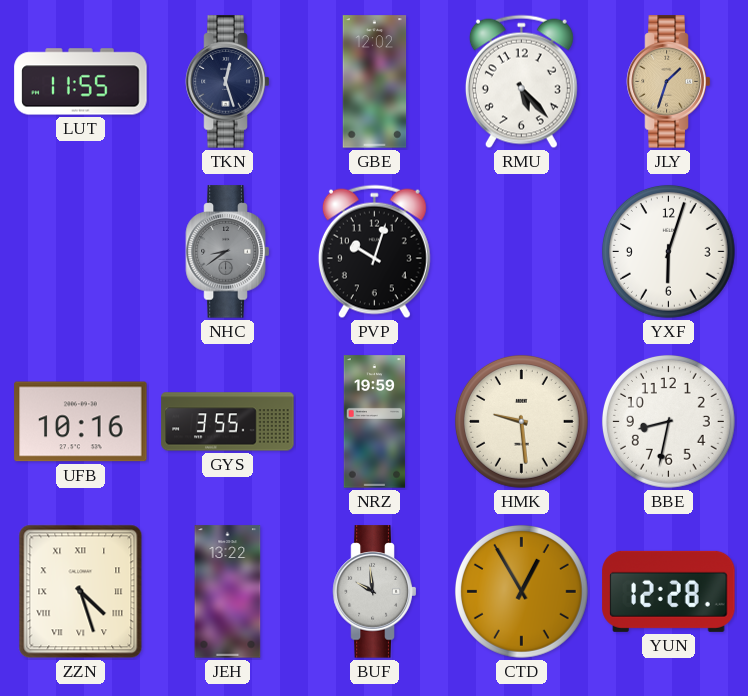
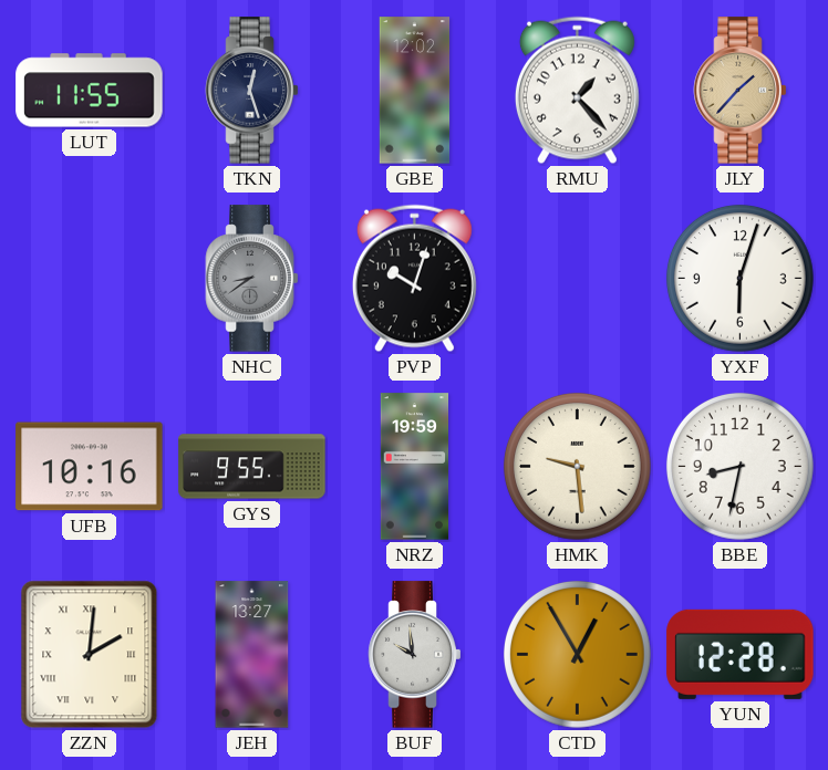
RMU: 5:23 -> 1:23 (577, 91)
JLY: 1:33 -> 1:37 (741, 91)
GYS: 3:55 -> 9:55 (252, 467)
ZZN: 4:27 -> 2:01 (90, 655)
JEH: 13:22 -> 13:27 (252, 655)
